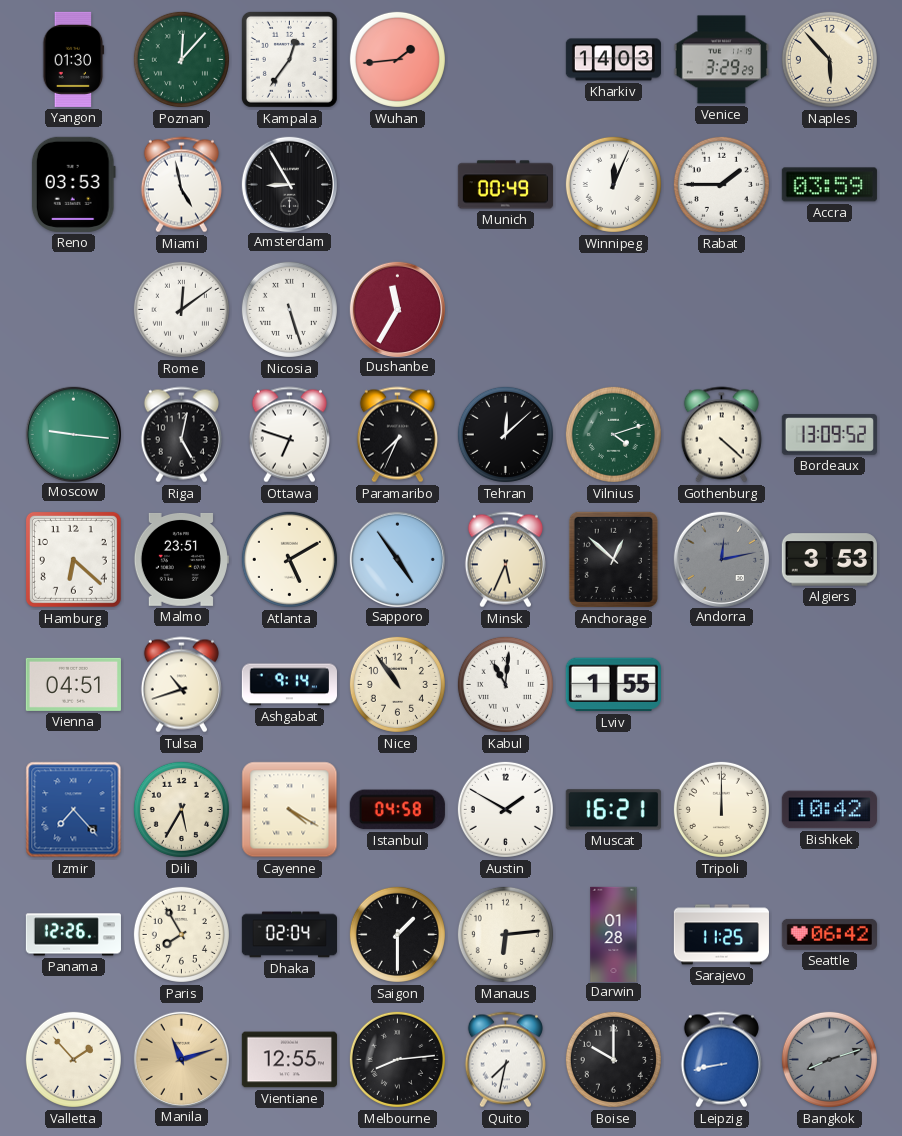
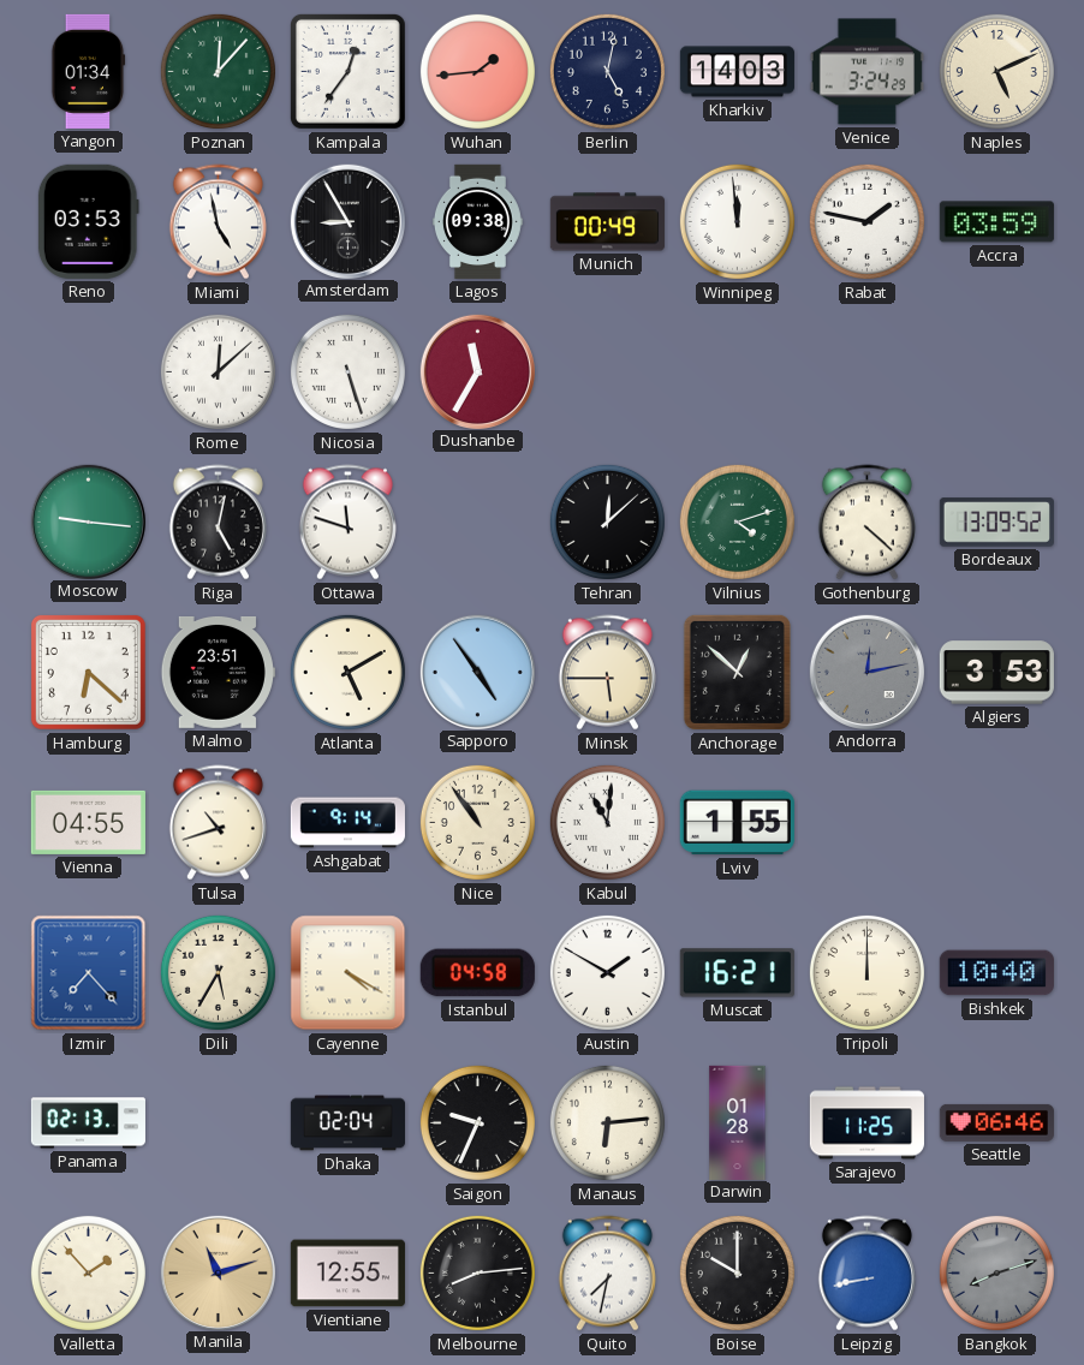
Yangon: 01:30 -> 01:34 (89, 71)
Berlin: none -> 5:02 (607, 71)
Venice: 3:29 -> 3:24 (866, 72)
Naples: 5:53 -> 5:11 (996, 71)
Lagos: none -> 09:38 (477, 221)
Winnipeg: 12:04 -> 11:59 (737, 221)
Rabat: 1:45 -> 1:47 (866, 221)
Rome: 12:09 -> 12:08 (218, 371)
Ottawa: 6:48 -> 11:48 (347, 523)
Paramaribo: 7:34 -> none (397, 435)
Minsk: 5:34 -> 5:45 (607, 673)
Vienna: 04:51 -> 04:55 (88, 822)
Bishkek: 10:42 -> 10:40 (996, 973)
Panama: 12:26 -> 02:13 (88, 1123)
Paris: 7:55 -> none (181, 934)
Saigon: 1:30 -> 9:34 (477, 1122)
Seattle: 06:42 -> 06:46 (996, 1122)
